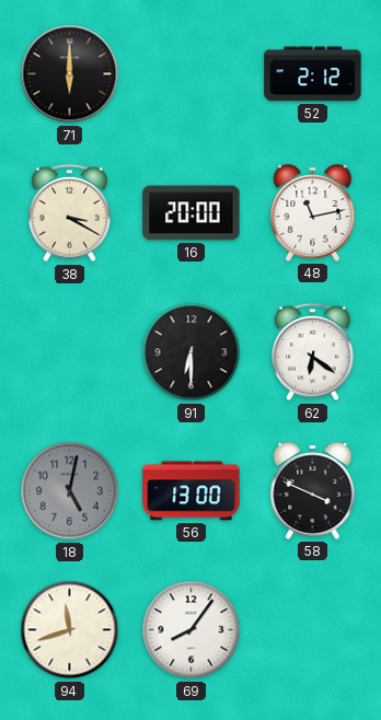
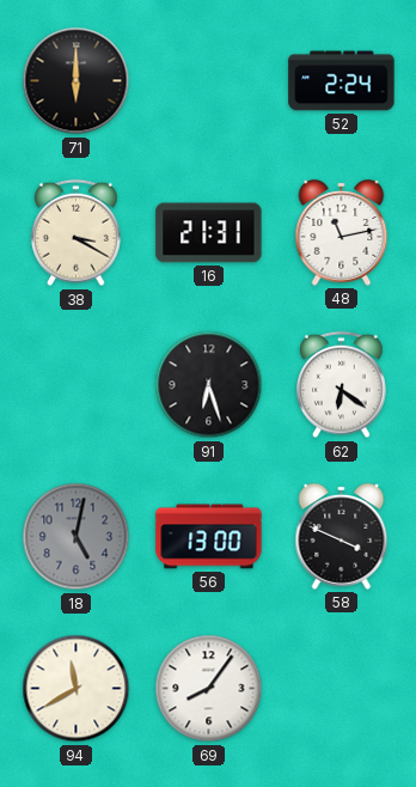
52: 2:12 -> 2:24 (342, 81)
16: 20:00 -> 21:31 (209, 233)
91: 6:30 -> 6:27 (209, 385)
94: 11:42 -> 11:40 (77, 689)
